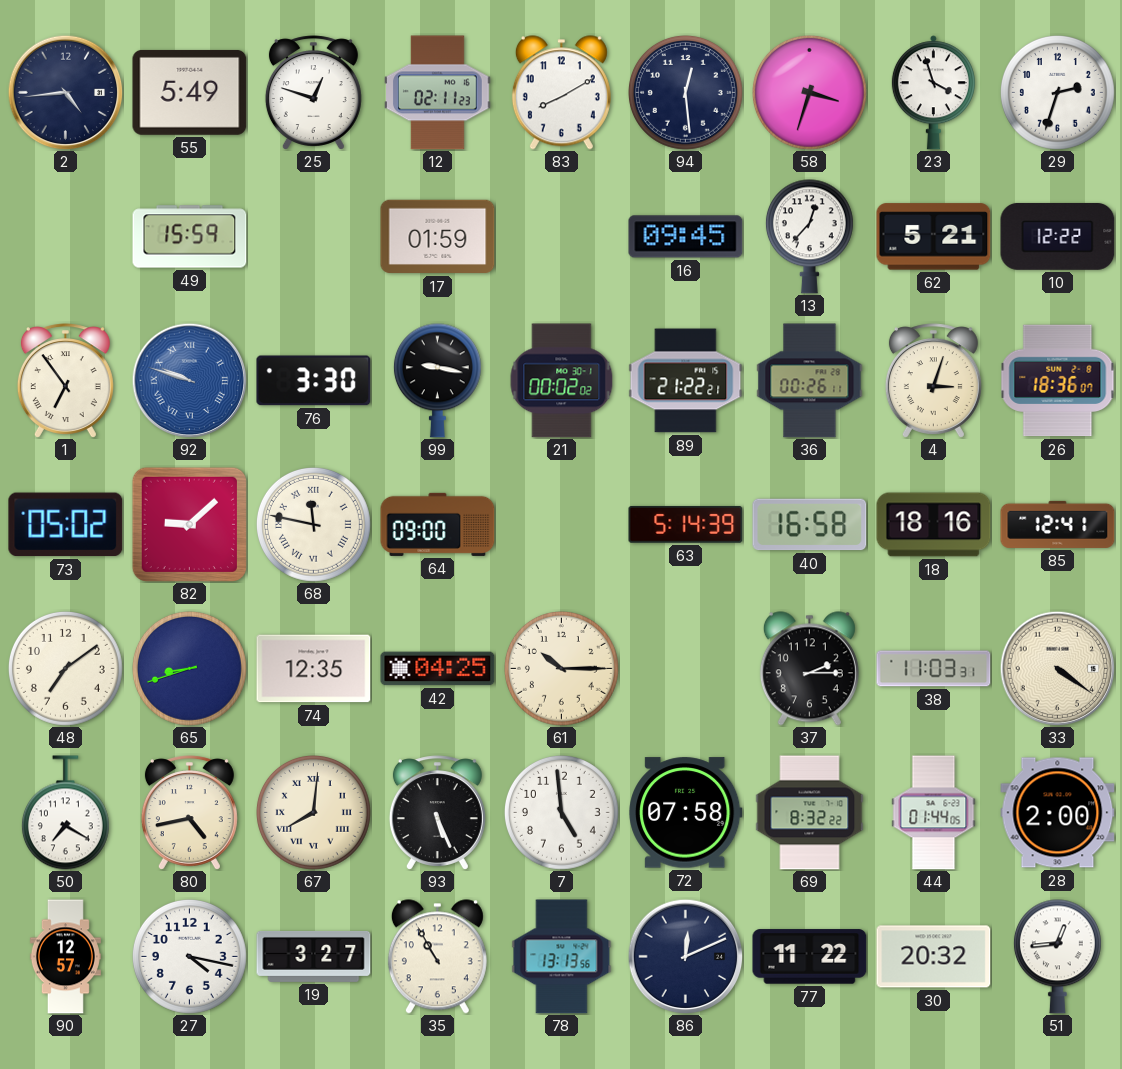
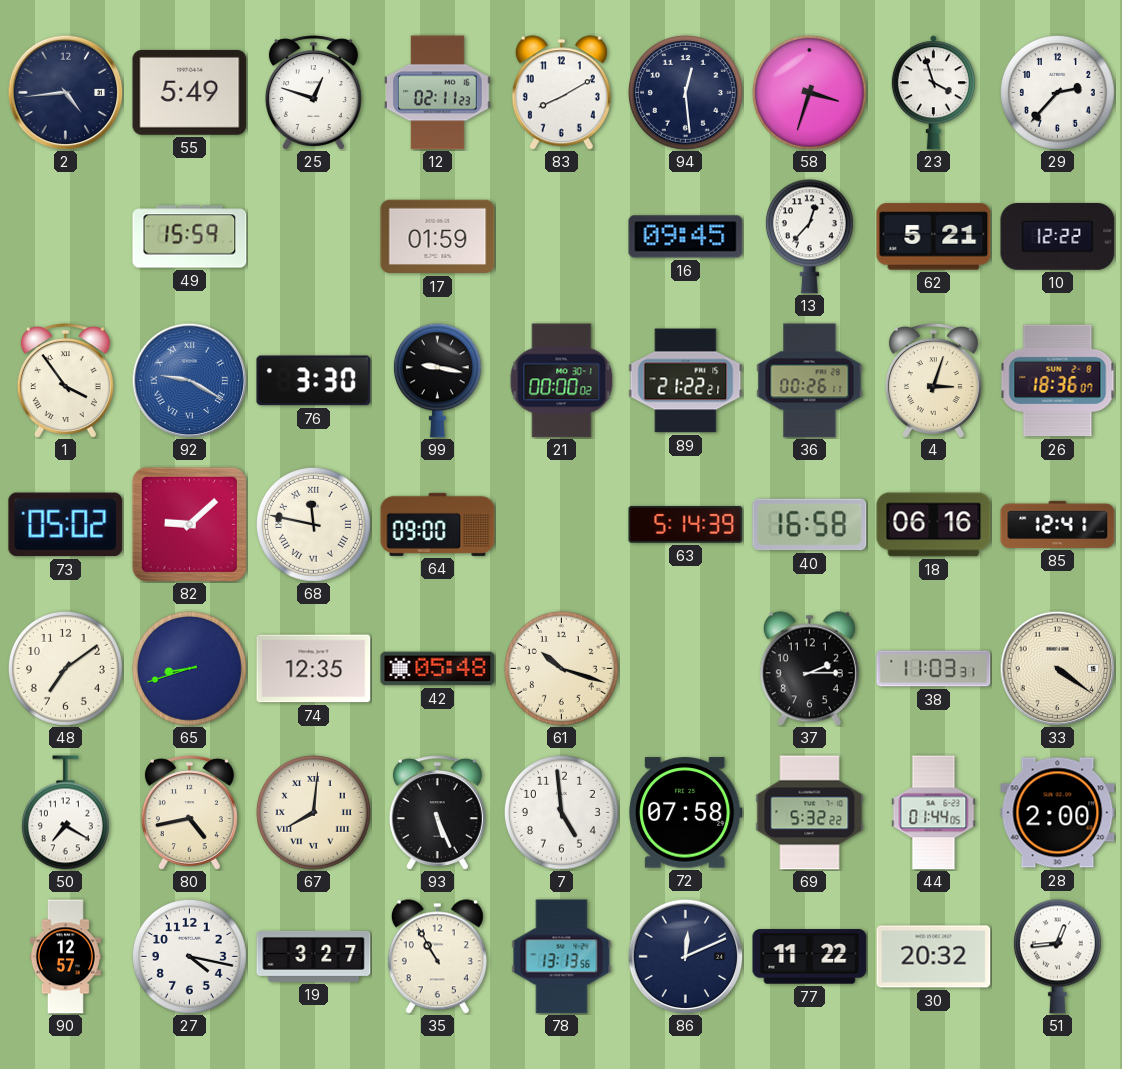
29: 2:33 -> 2:37 (1057, 92)
1: 6:54 -> 3:54 (65, 381)
92: 9:48 -> 9:20 (189, 380)
21: 00:02 -> 00:00 (562, 381)
18: 18:16 -> 06:16 (934, 525)
42: 04:25 -> 05:48 (438, 669)
61: 10:15 -> 10:18 (561, 668)
69: 8:32 -> 5:32 (810, 813)
